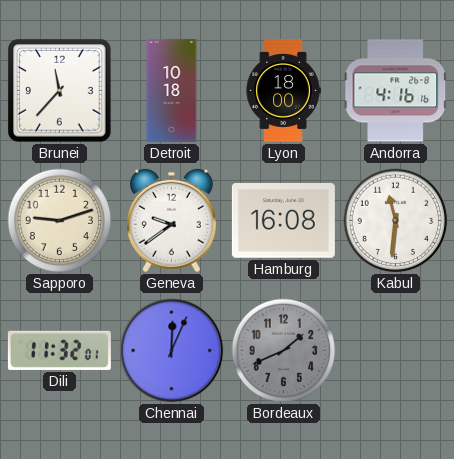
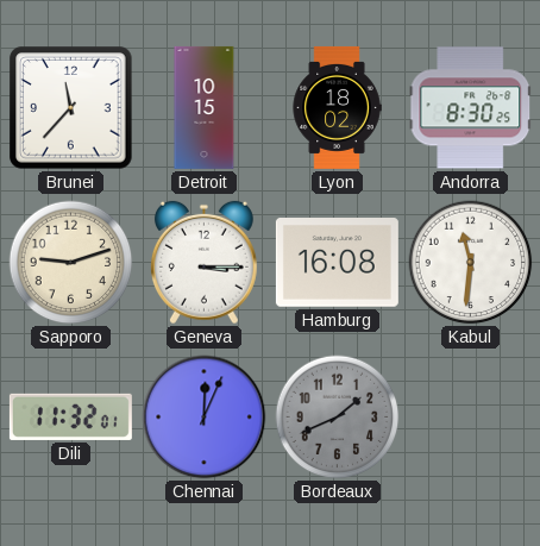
Detroit: 10:18 -> 10:15 (205, 107)
Lyon: 18:00 -> 18:02 (337, 107)
Andorra: 4:16 -> 8:30 (471, 108)
Geneva: 9:39 -> 3:15 (203, 263)
